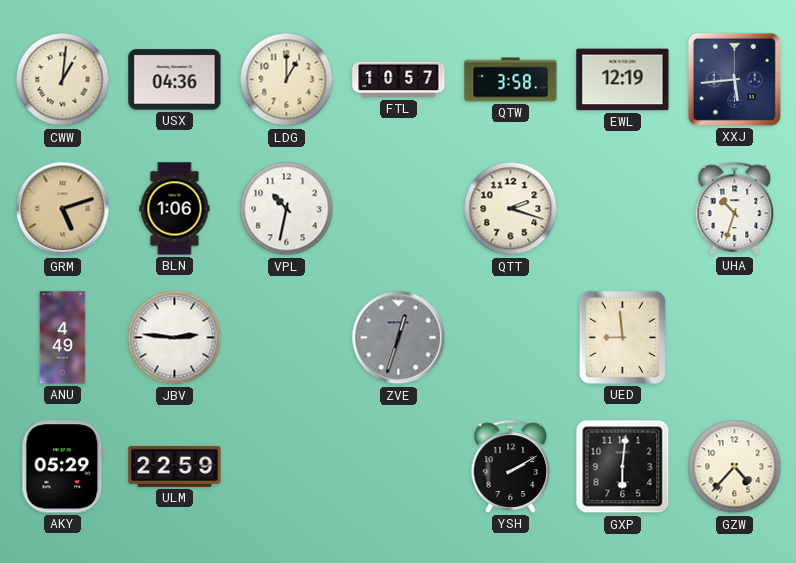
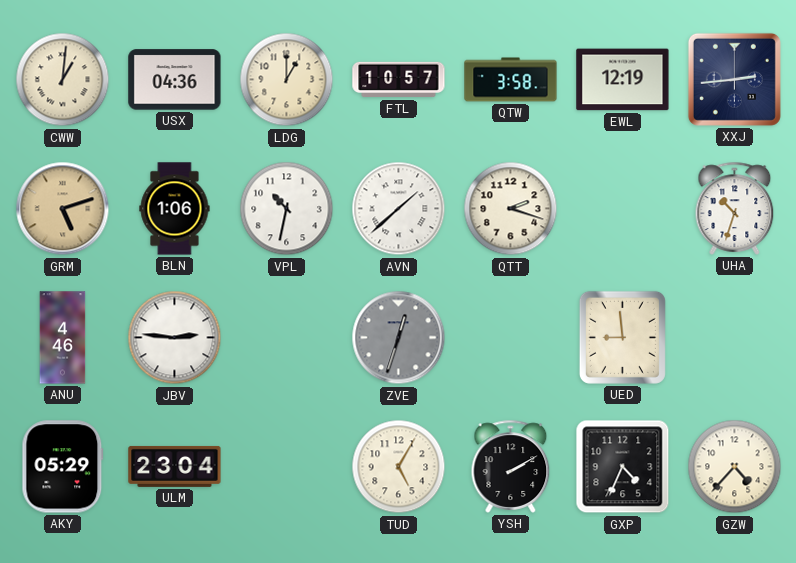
XXJ: 5:44 -> 2:44 (734, 79)
AVN: none -> 1:38 (399, 209)
ANU: 4:49 -> 4:46 (63, 338)
ULM: 22:59 -> 23:04 (175, 466)
TUD: none -> 5:05 (399, 467)
GXP: 6:01 -> 4:34 (623, 467)
